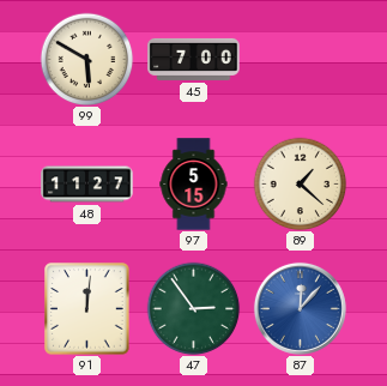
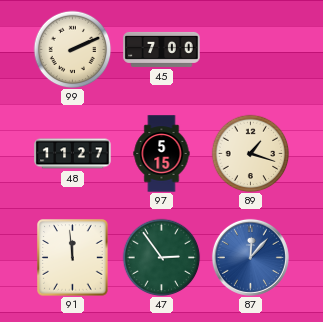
99: 5:50 -> 2:11 (72, 49)
89: 1:22 -> 1:18 (250, 153)
91: 12:01 -> 11:59 (73, 258)
